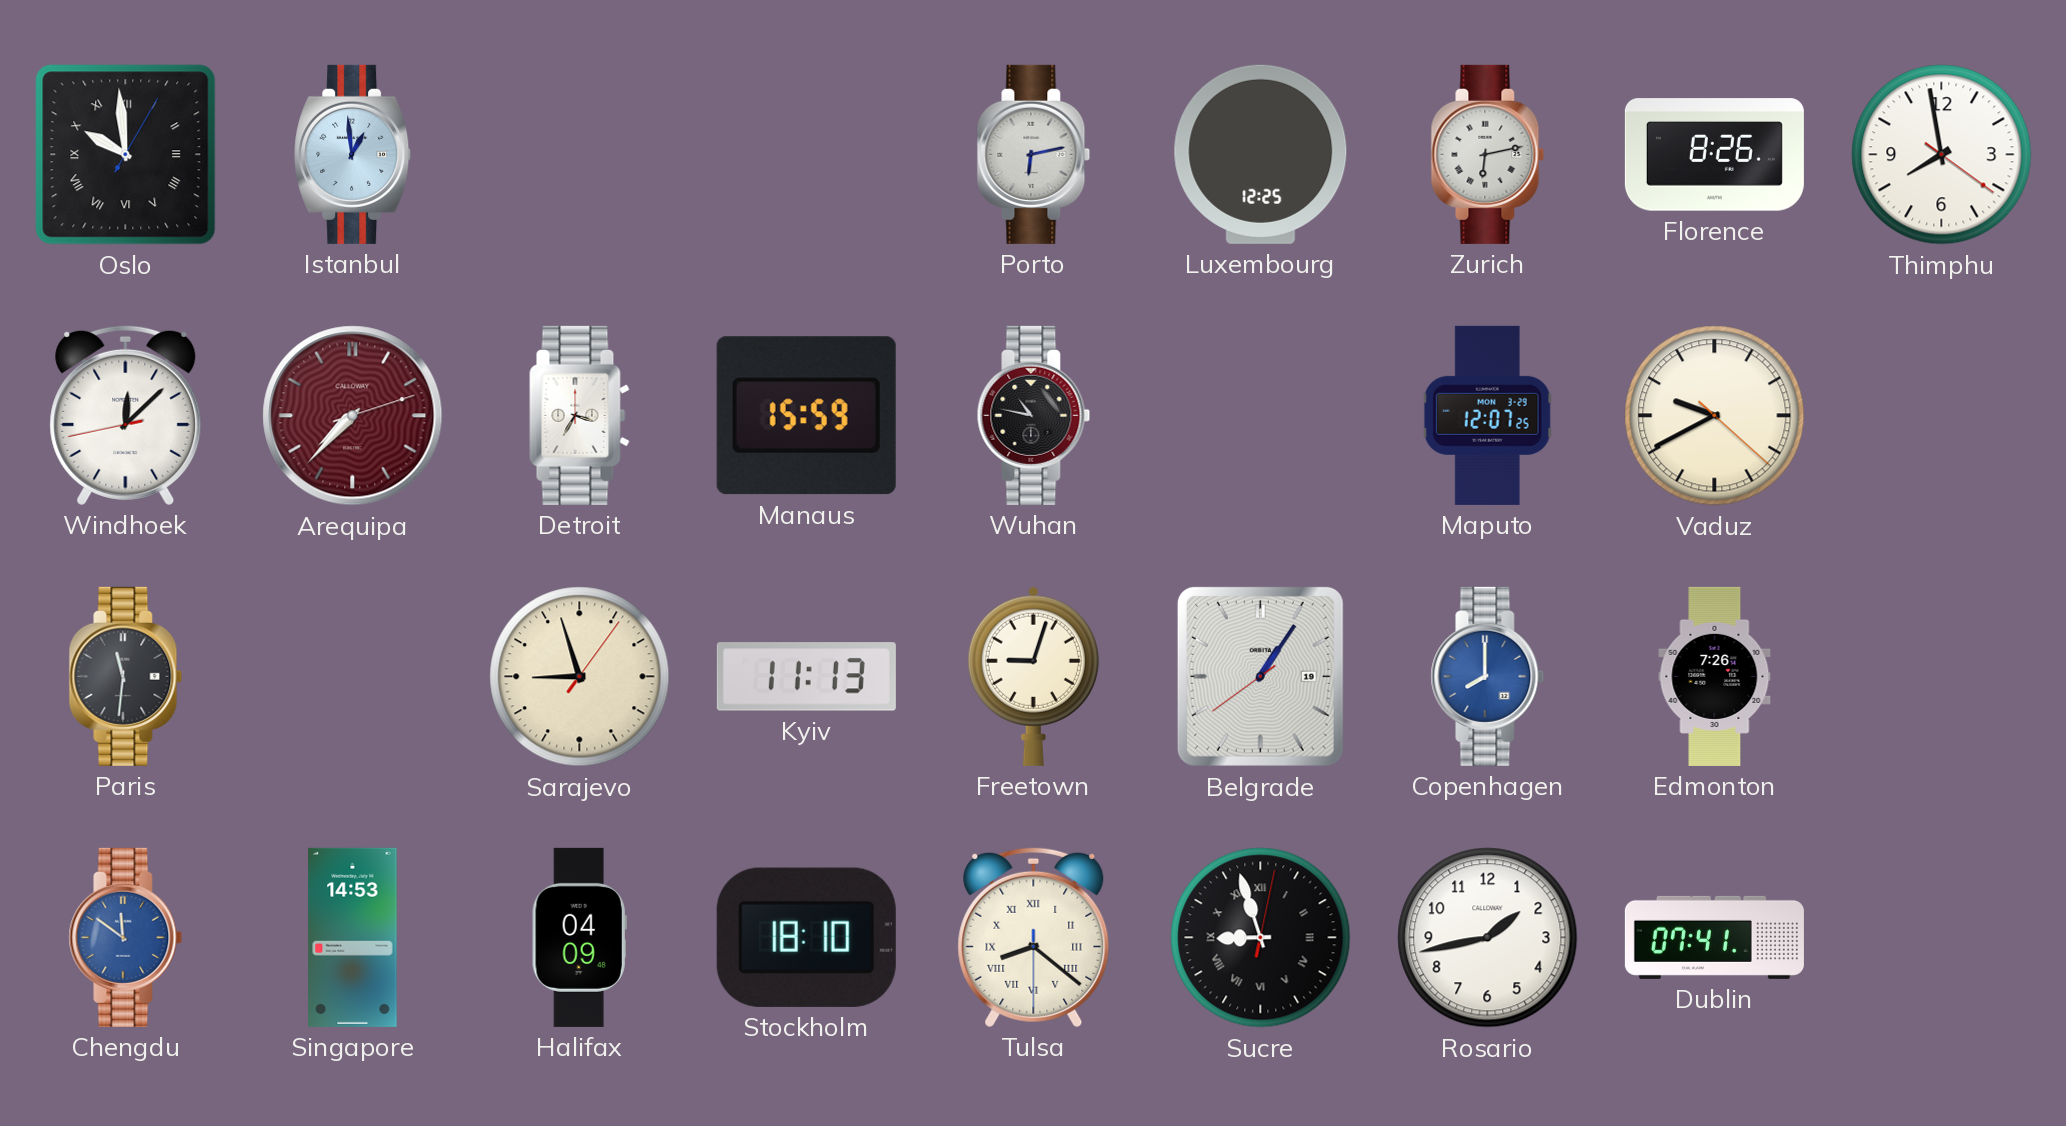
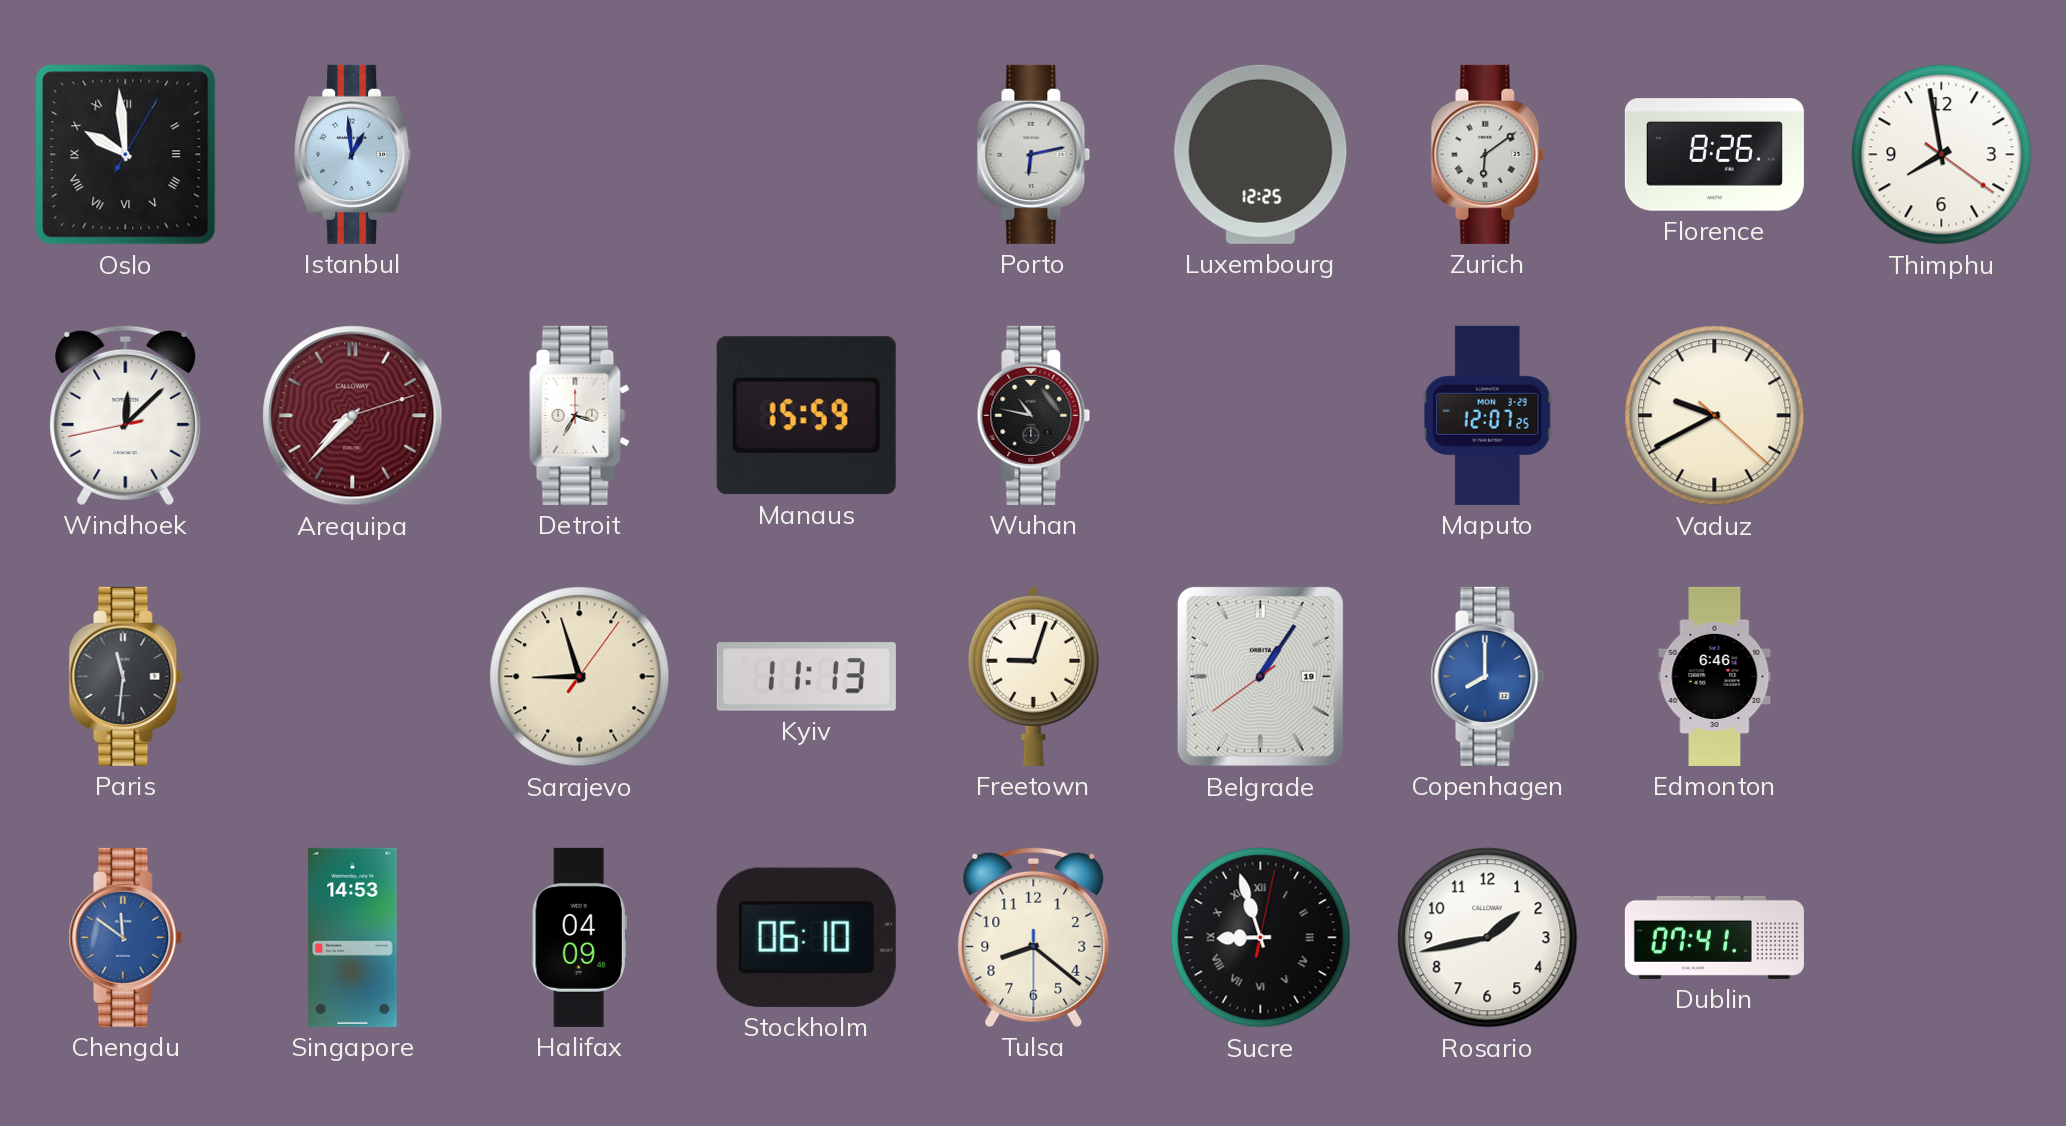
Zurich: 6:13 -> 6:09 (1488, 154)
Edmonton: 7:26 -> 6:46 (1715, 676)
Stockholm: 18:10 -> 06:10 (806, 937)
Tulsa numerals: Roman -> Arabic (1034, 937)
